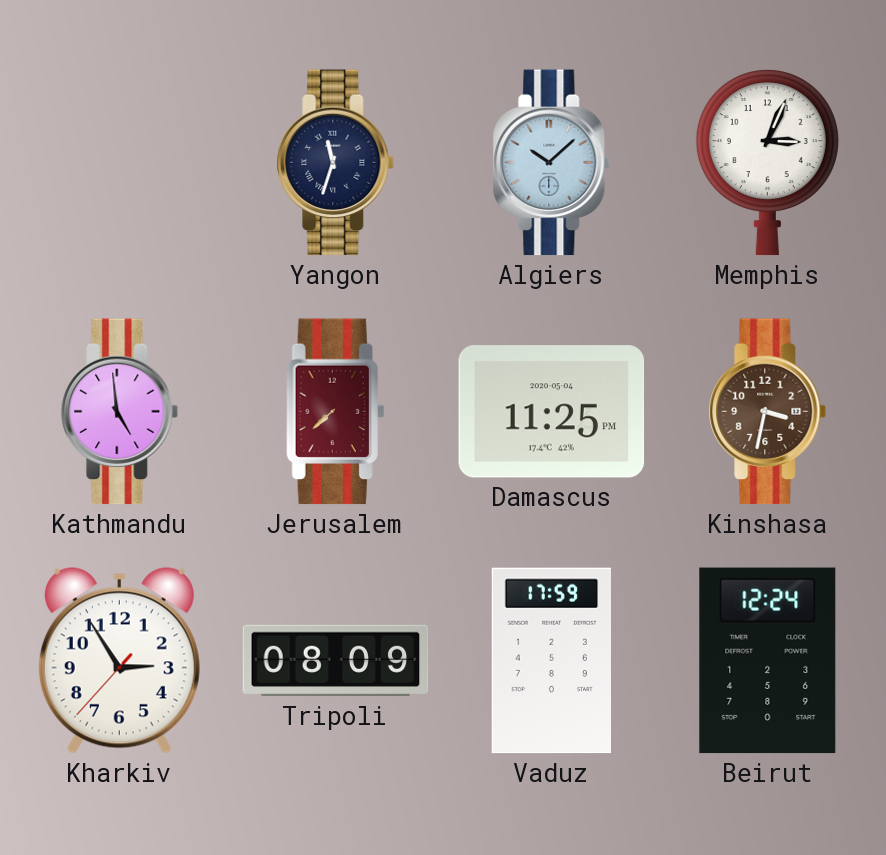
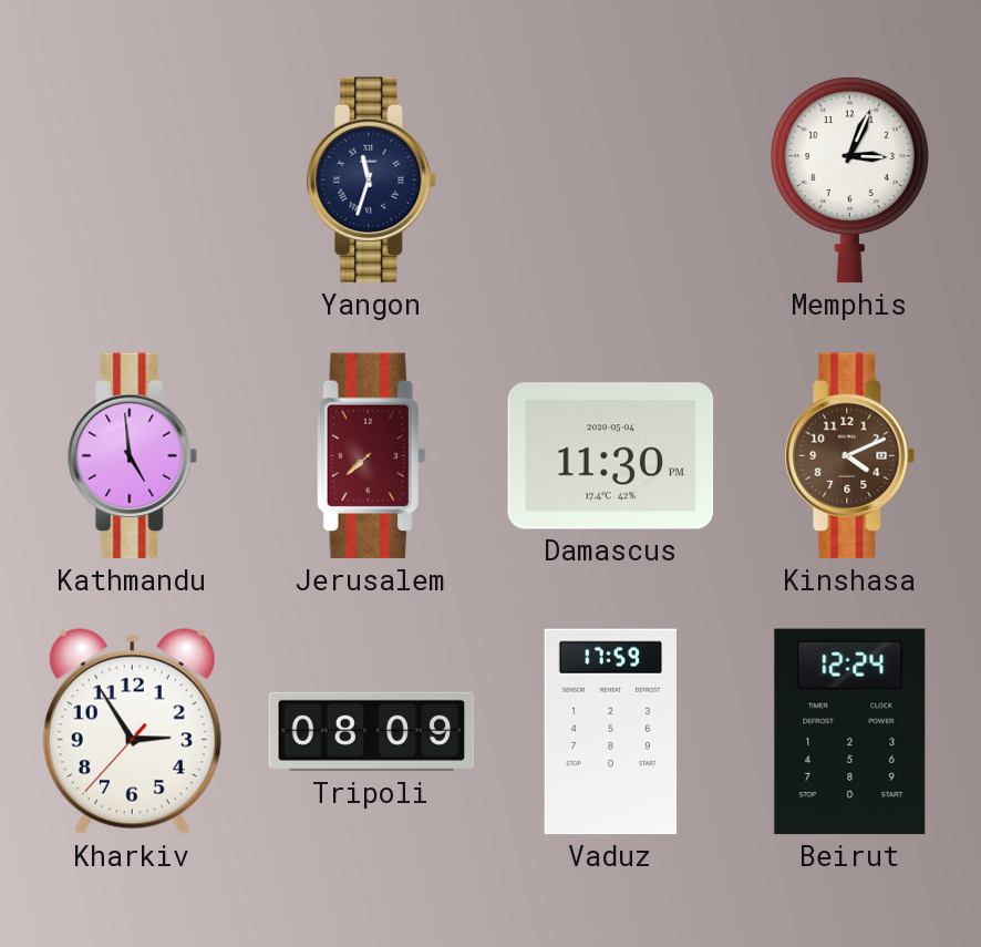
Algiers: 10:08 -> none (552, 163)
Damascus: 11:25 -> 11:30 (611, 456)
Kinshasa: 3:32 -> 4:11 (850, 456)
